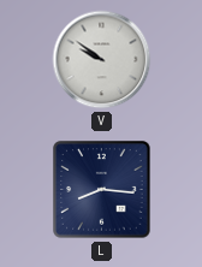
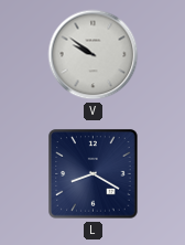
L: 8:16 -> 8:20 (94, 174)
